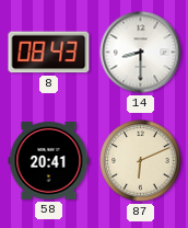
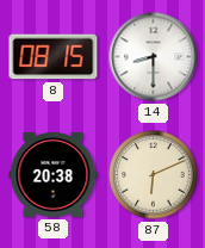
8: 08:43 -> 08:15 (54, 57)
58: 20:41 -> 20:38 (54, 175)
